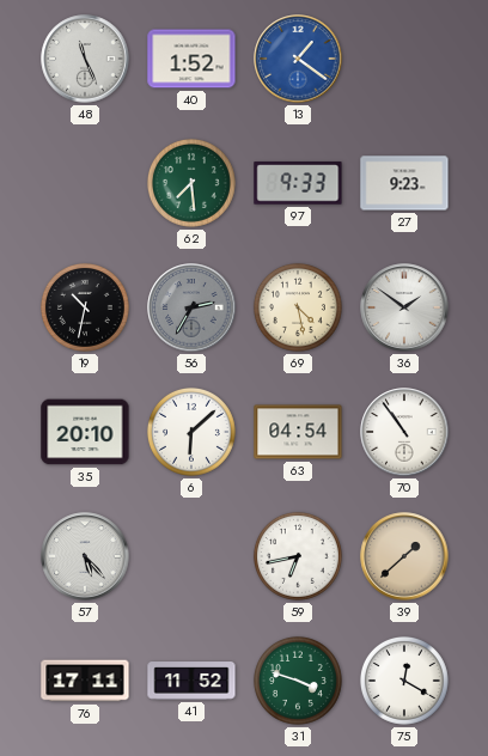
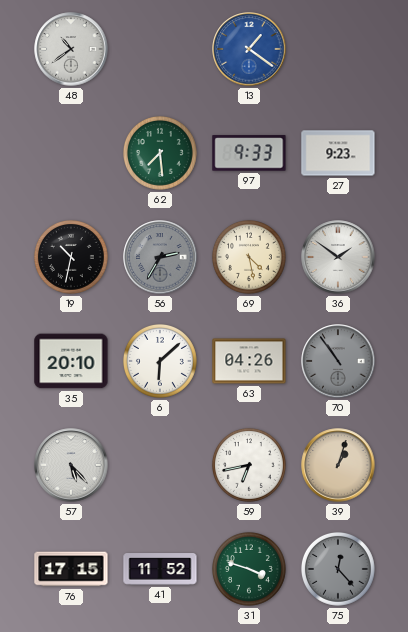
48: 11:26 -> 10:39 (71, 49)
40: 1:52 -> none (191, 59)
63: 04:54 -> 04:26 (249, 361)
70 dial: white -> grey (338, 361)
39: 1:38 -> 1:03 (338, 465)
76: 17:11 -> 17:15 (71, 569)
75: 12:20 -> 12:23 (338, 569)
75 dial: white -> grey (338, 569)
